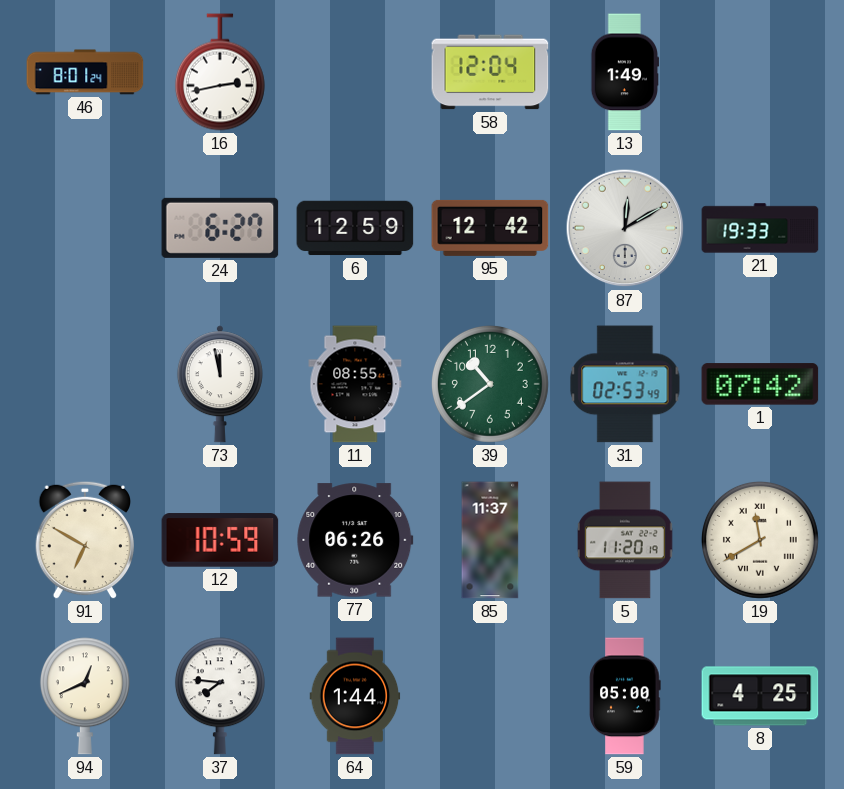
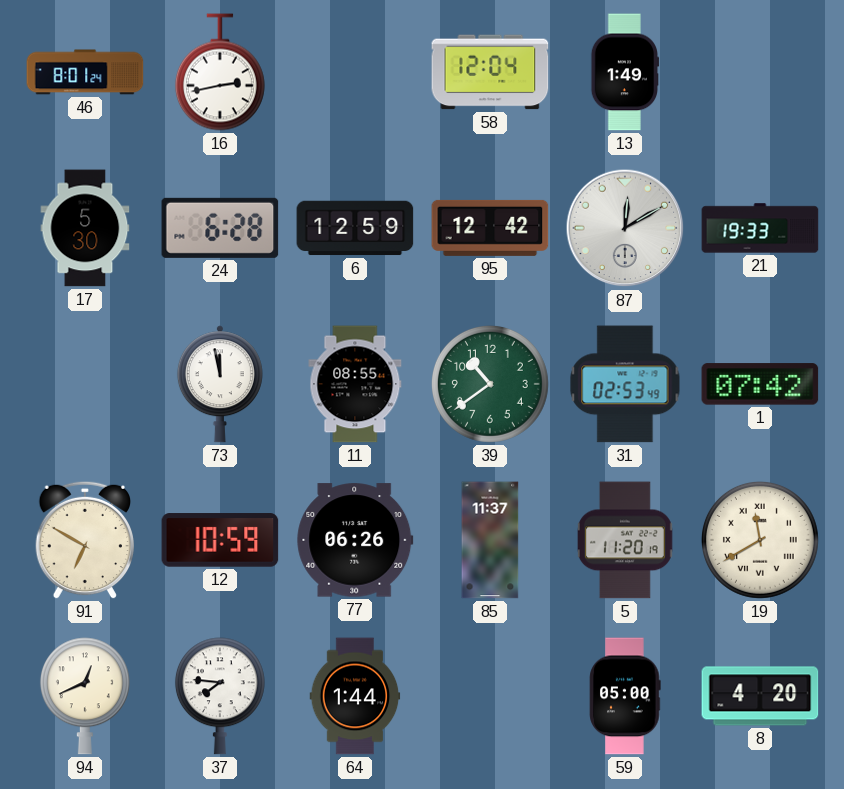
17: none -> 5:30 (85, 228)
24: 6:27 -> 6:28 (220, 228)
8: 4:25 -> 4:20 (760, 696)
